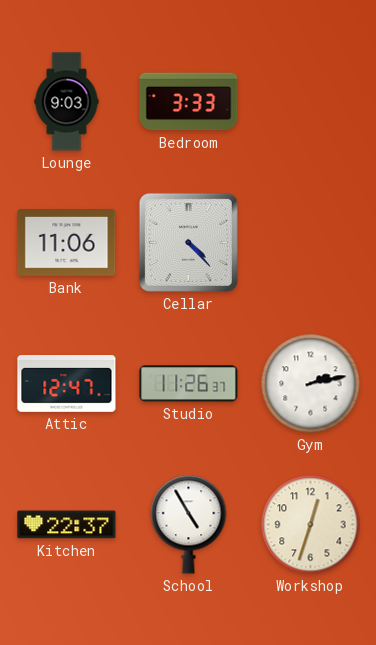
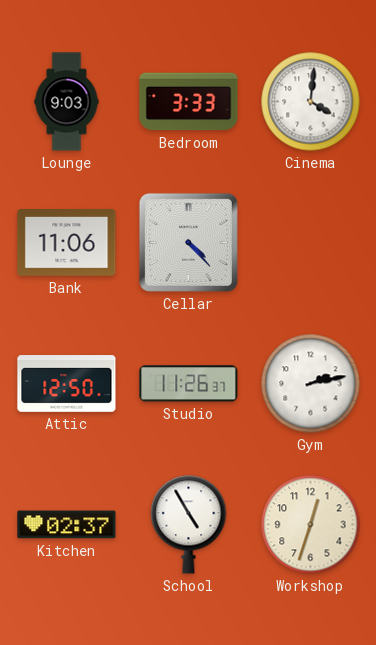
Cinema: none -> 4:01 (311, 102)
Attic: 12:47 -> 12:50 (67, 384)
Kitchen: 22:37 -> 02:37 (67, 525)
